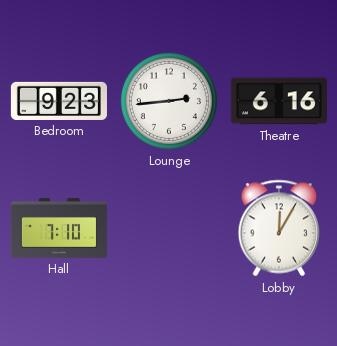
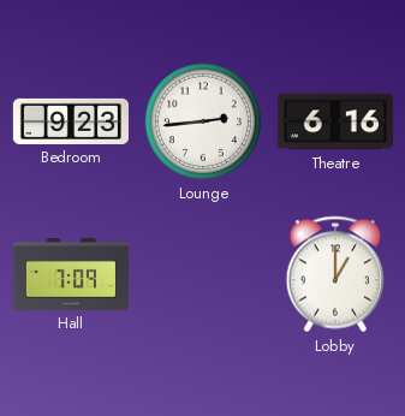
Hall: 7:10 -> 7:09 (71, 275)
Lobby: 12:05 -> 1:00 (335, 274)
